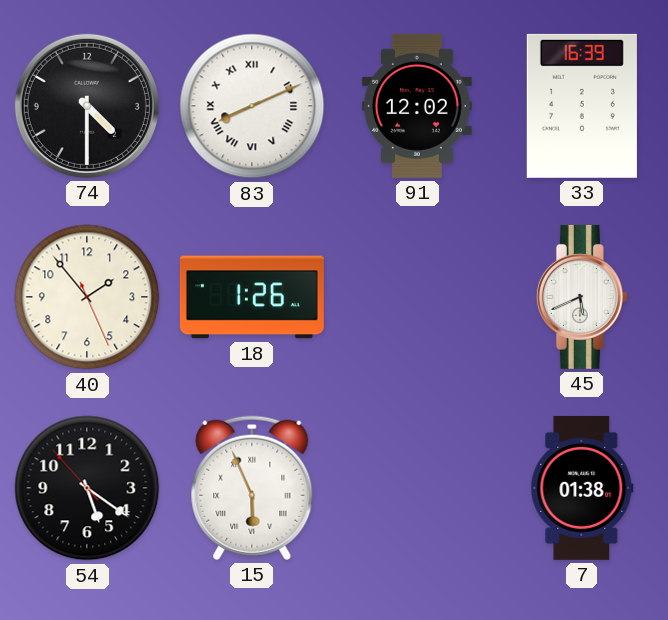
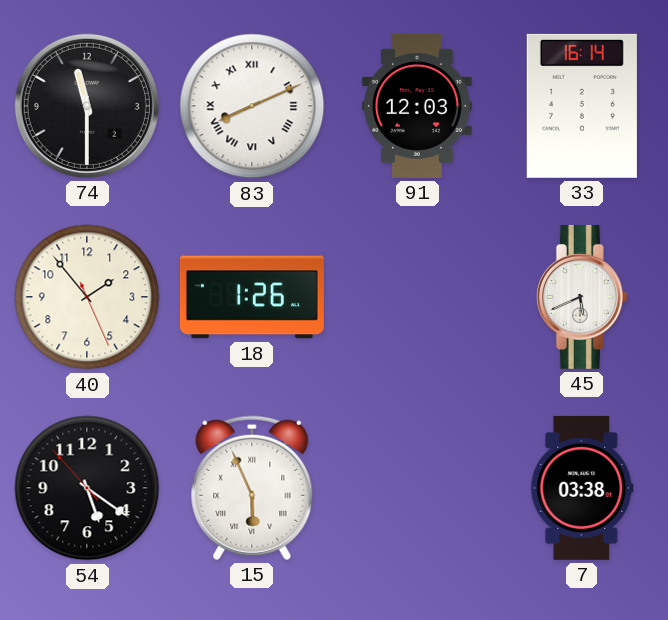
74: 4:30 -> 11:30 (87, 106)
91: 12:02 -> 12:03 (417, 106)
33: 16:39 -> 16:14 (582, 106)
7: 01:38 -> 03:38 (582, 488)
